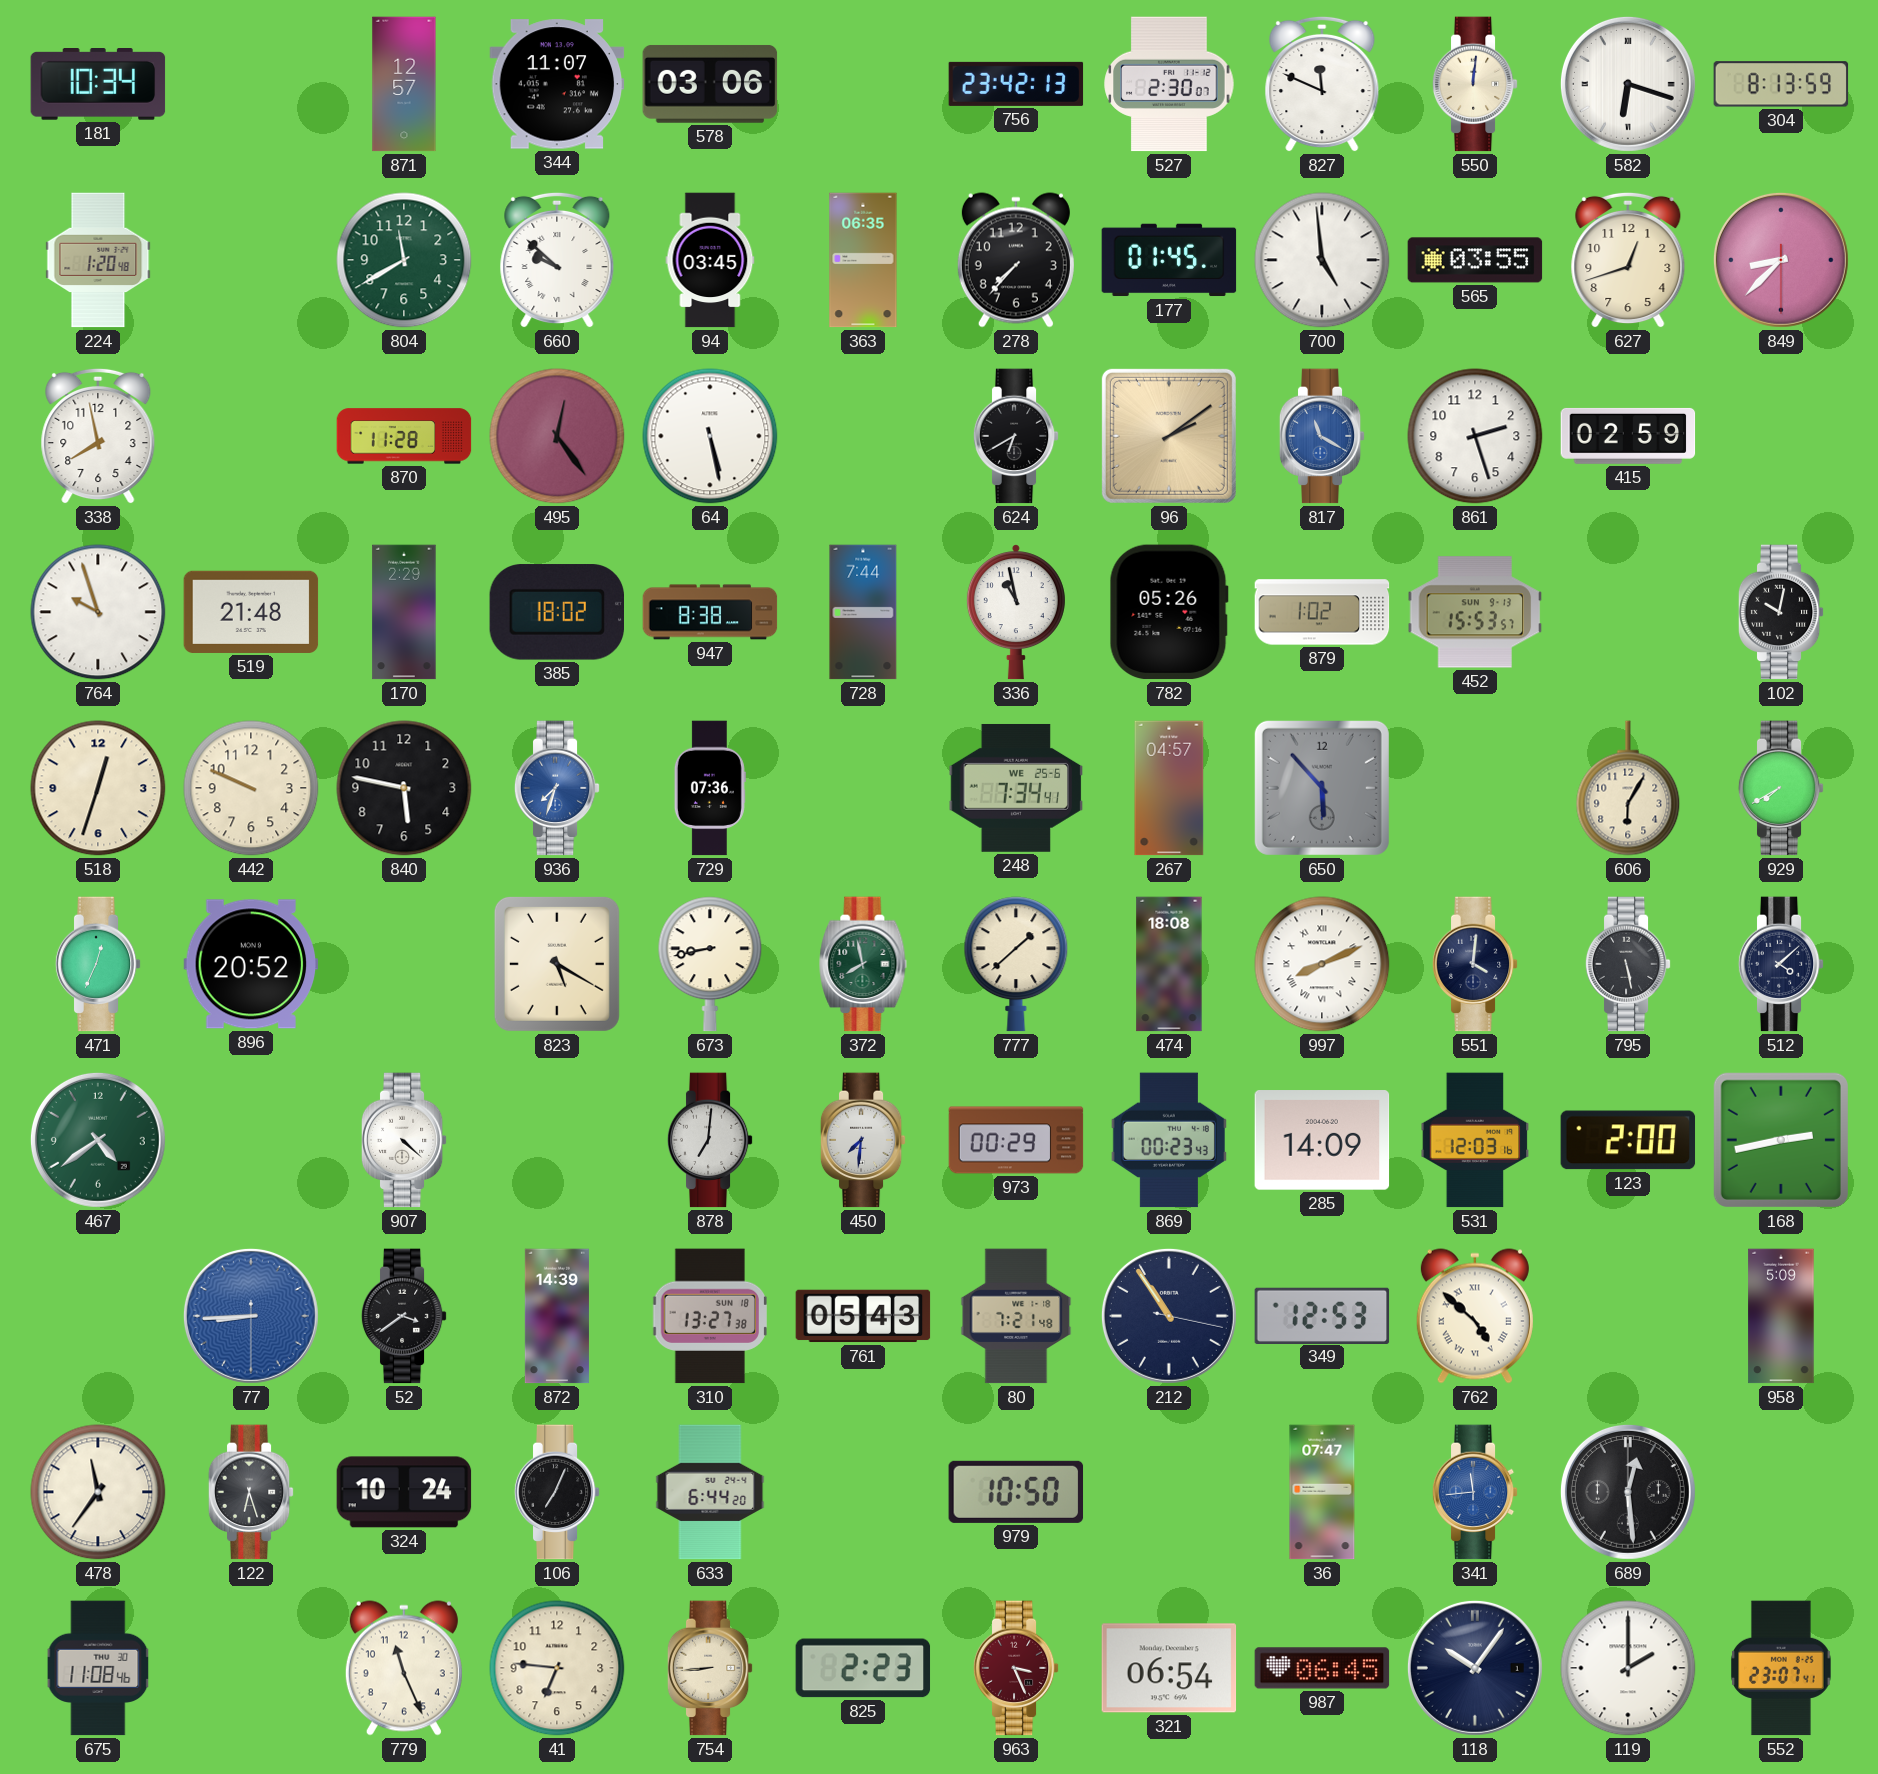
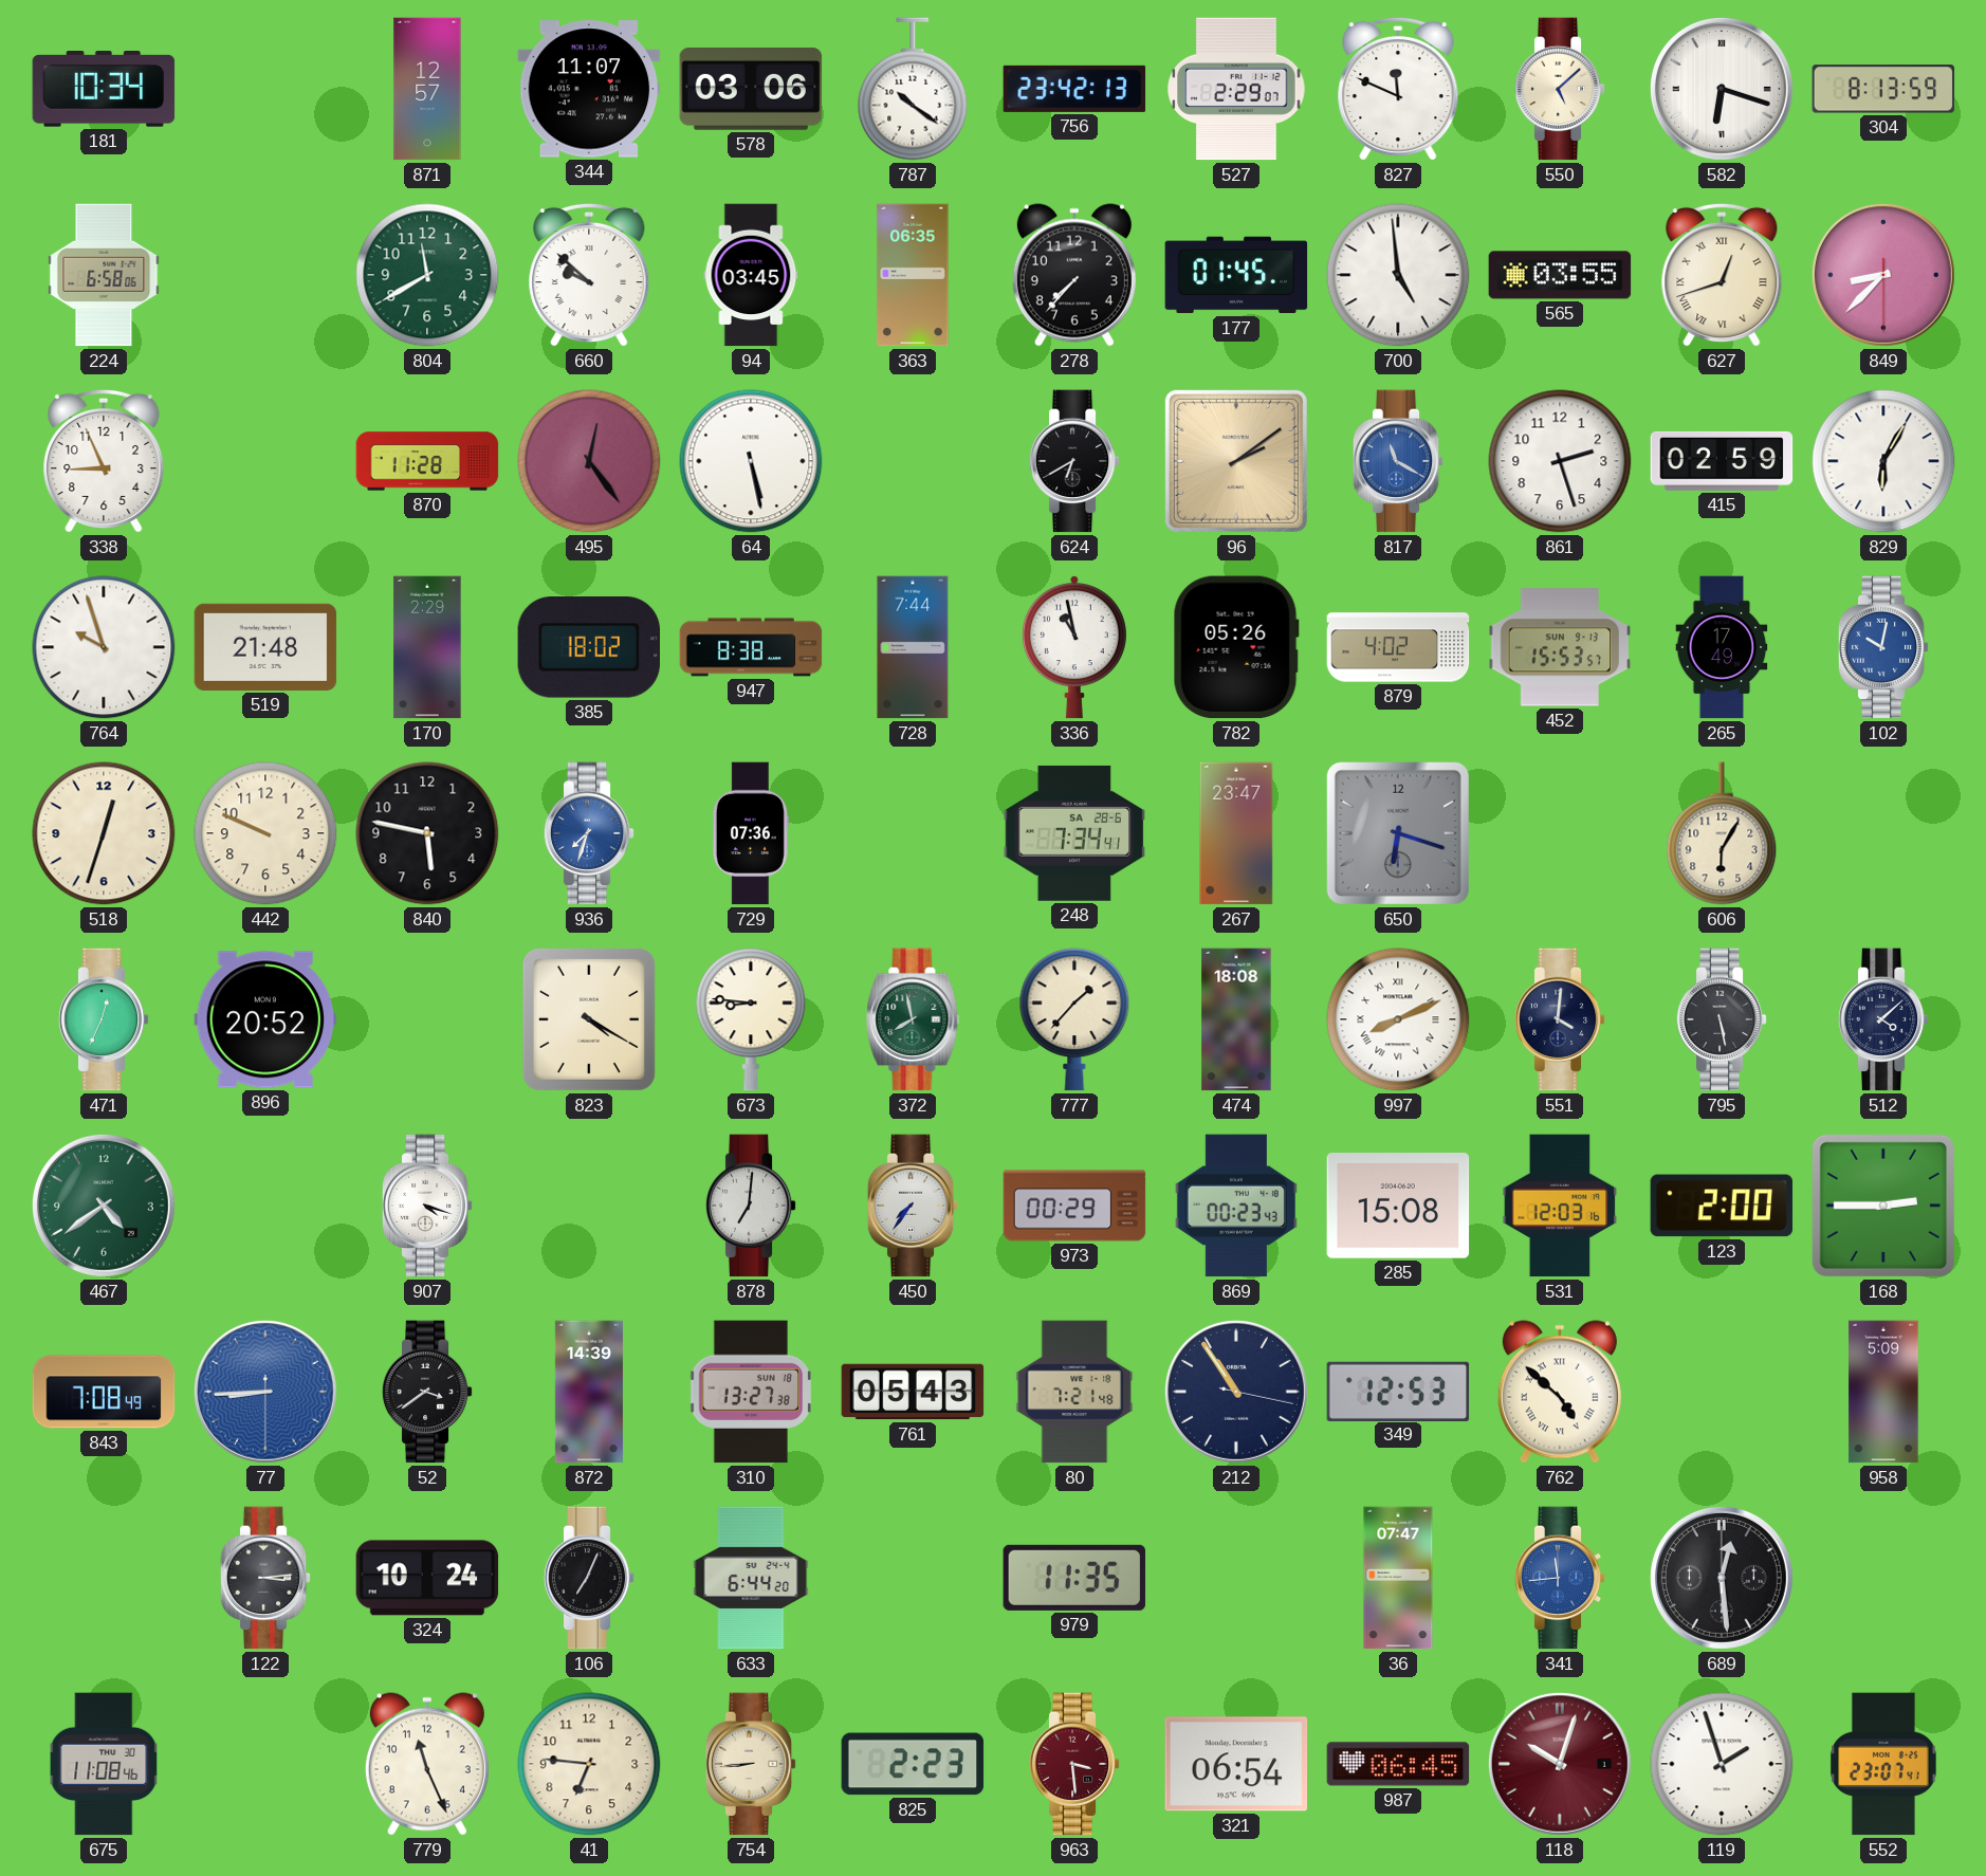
787: none -> 10:21 (913, 89)
527: 2:30 -> 2:29 (1236, 89)
550: 12:01 -> 5:08 (1560, 89)
224: 1:20 -> 6:58 (104, 275)
627 numerals: Arabic -> Roman (1722, 275)
338: 7:58 -> 8:56 (104, 461)
829: none -> 6:05 (1883, 461)
879: 1:02 -> 4:02 (1398, 647)
265: none -> 17:49 (1722, 647)
102 dial: black -> blue (1883, 647)
248 date: WE 25-6 -> SA 28-6 (1074, 833)
267: 04:57 -> 23:47 (1236, 833)
650: 5:53 -> 6:18 (1398, 833)
929: 7:40 -> none (1781, 788)
823: 5:20 -> 4:20 (589, 1019)
673: 8:43 -> 8:46 (751, 1019)
777: 1:38 -> 1:37 (1074, 1019)
907: 4:22 -> 4:18 (427, 1206)
450: 7:31 -> 7:36 (913, 1206)
285: 14:09 -> 15:08 (1398, 1206)
168: 2:43 -> 2:45 (1883, 1206)
843: none -> 7:08 (104, 1392)
478: 11:36 -> none (98, 1492)
122: 6:27 -> 3:14 (265, 1578)
979: 10:50 -> 11:35 (1074, 1578)
963: 3:26 -> 3:29 (1074, 1764)
118: 10:06 -> 10:03 (1560, 1764)
118 dial: navy -> burgundy (1560, 1764)
119: 2:00 -> 1:57 (1722, 1764)
